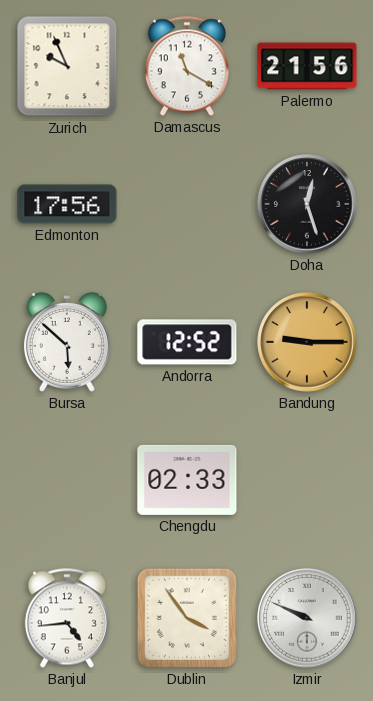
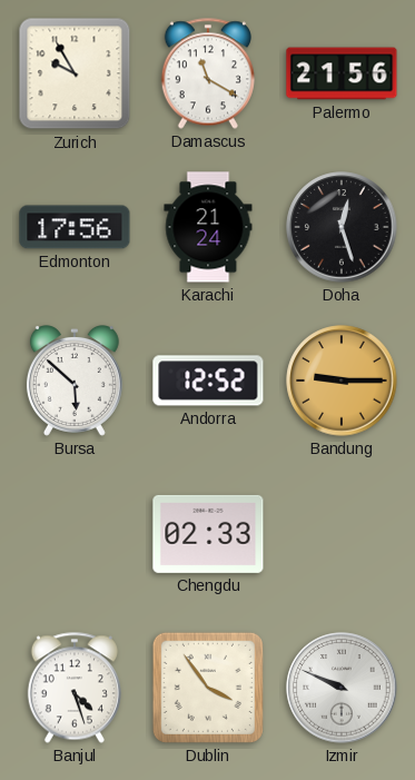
Zurich: 9:56 -> 9:55 (75, 73)
Karachi: none -> 21:24 (208, 227)
Banjul: 4:44 -> 4:27 (75, 688)
